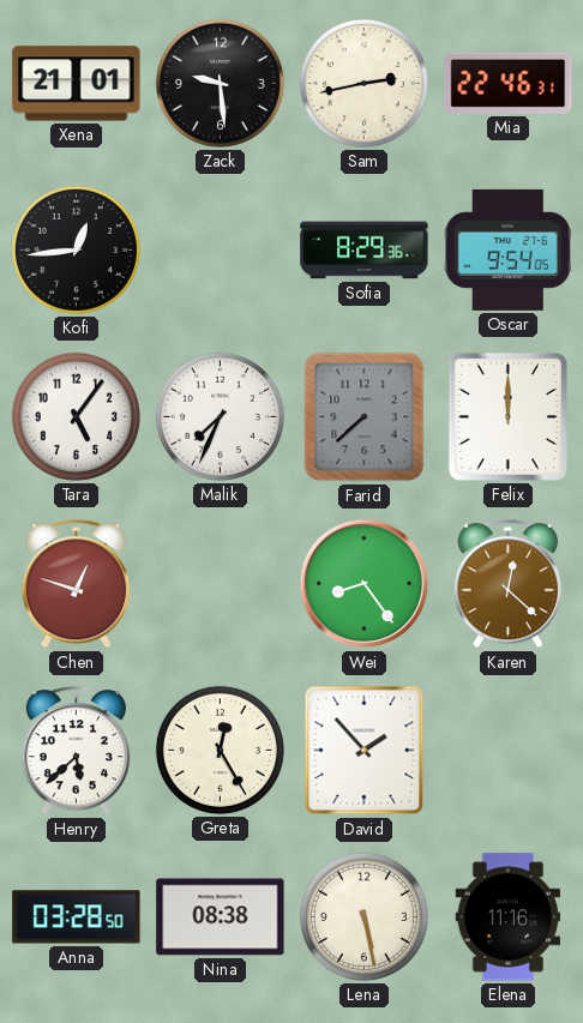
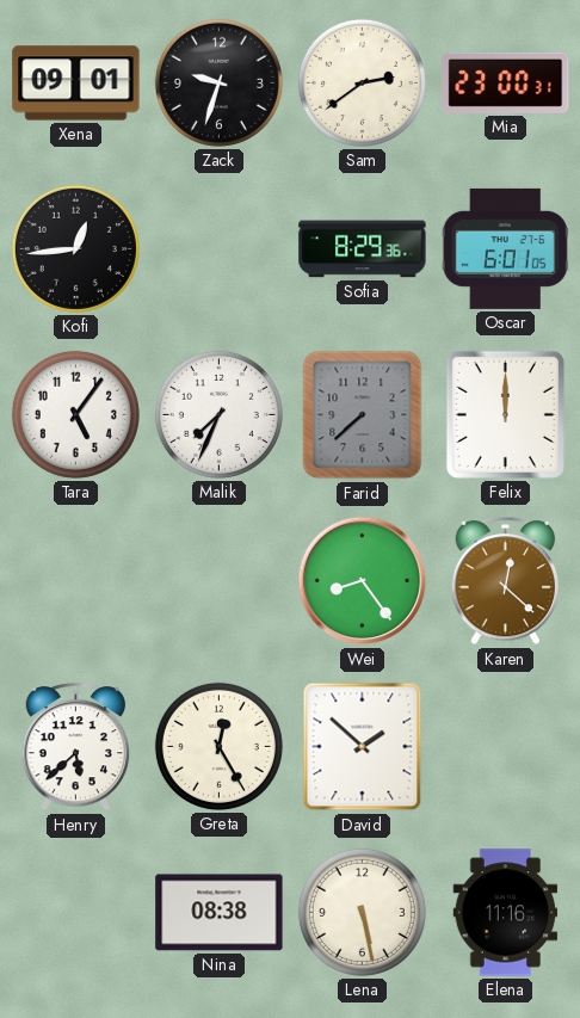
Xena: 21:01 -> 09:01 (76, 84)
Zack: 9:29 -> 9:33 (218, 82)
Sam: 2:43 -> 2:39 (362, 82)
Mia: 22:46 -> 23:00 (506, 82)
Oscar: 9:54 -> 6:01 (505, 248)
Chen: 12:48 -> none (77, 584)
David: 1:53 -> 1:52 (363, 747)
Anna: 03:28 -> none (77, 917)
